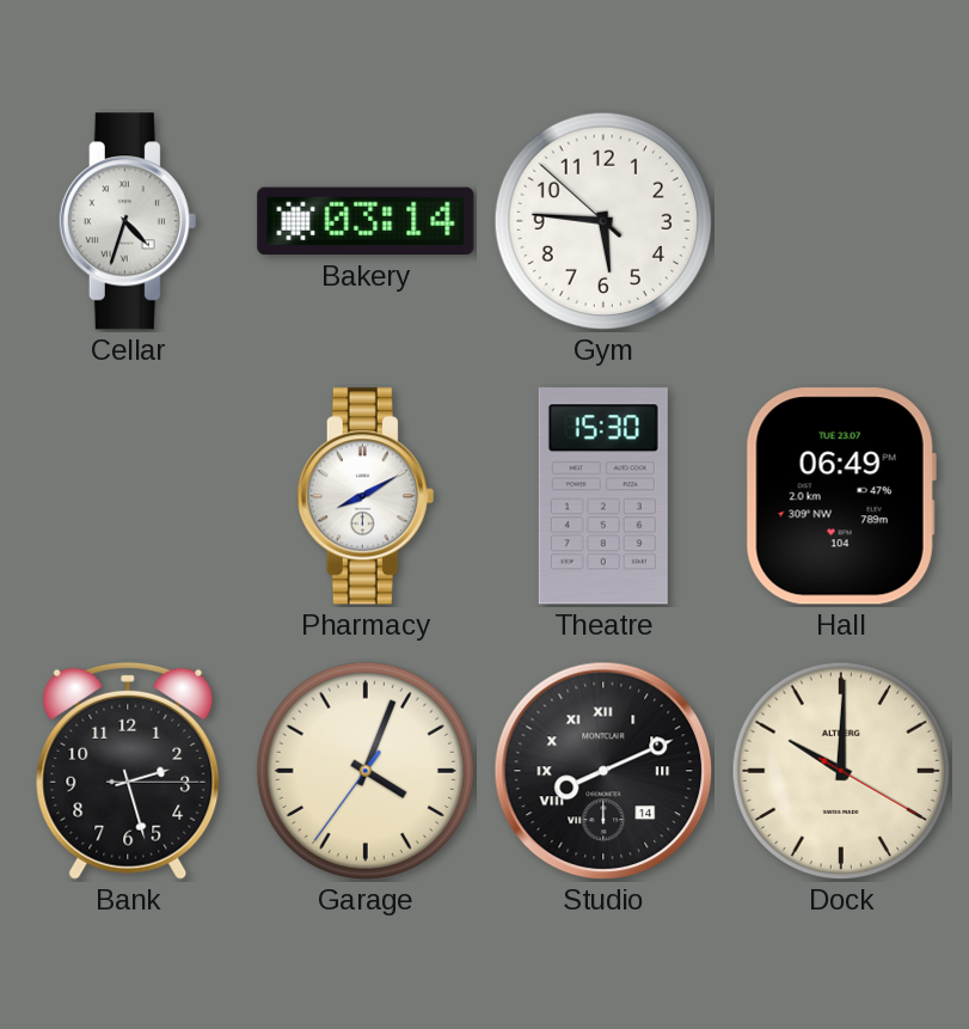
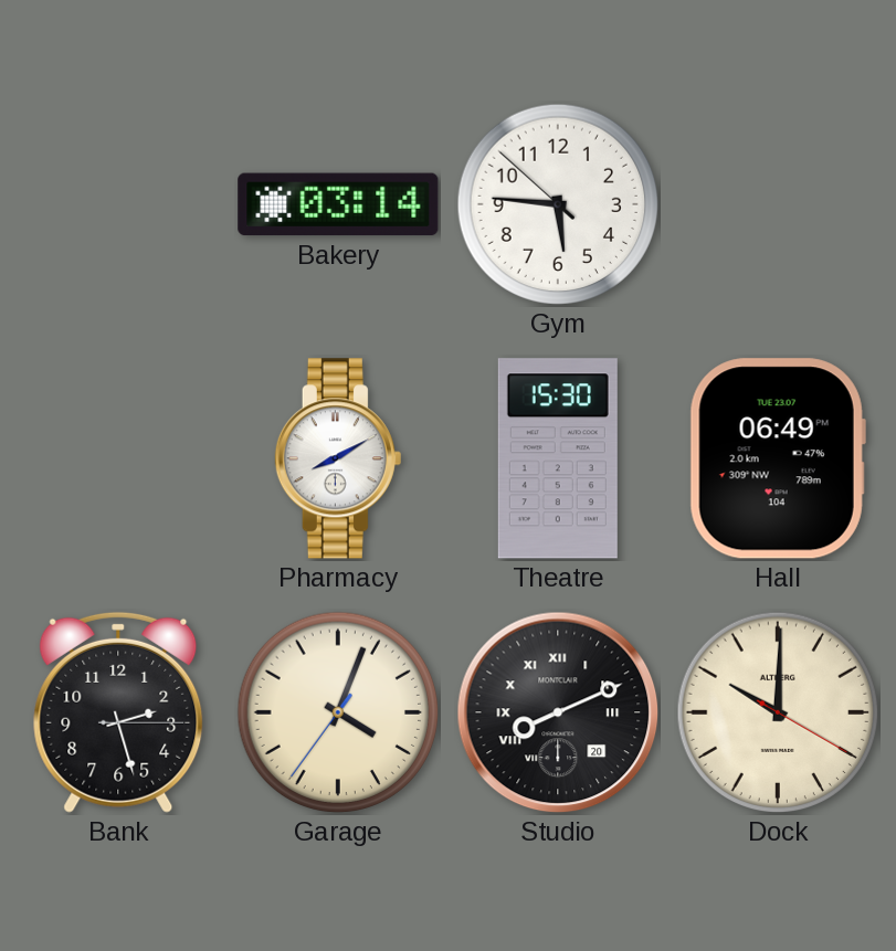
Cellar: 4:33 -> none (128, 221)
Studio date: 14 -> 20 (558, 712)
